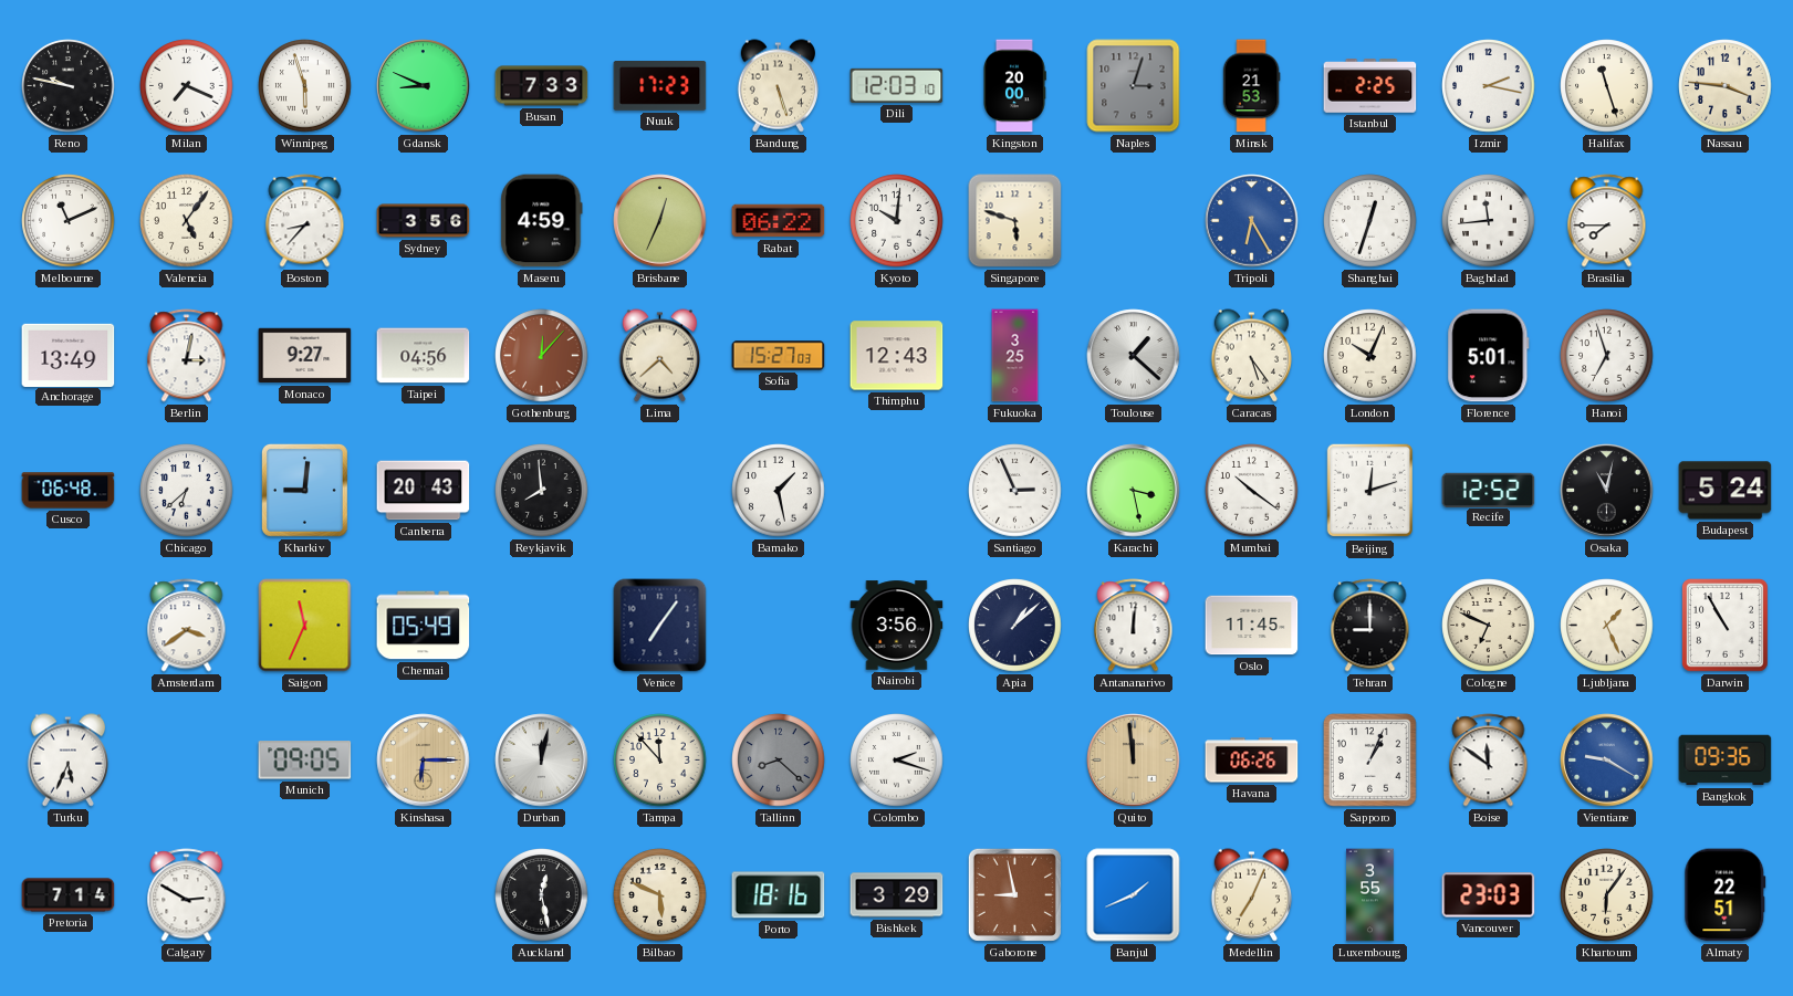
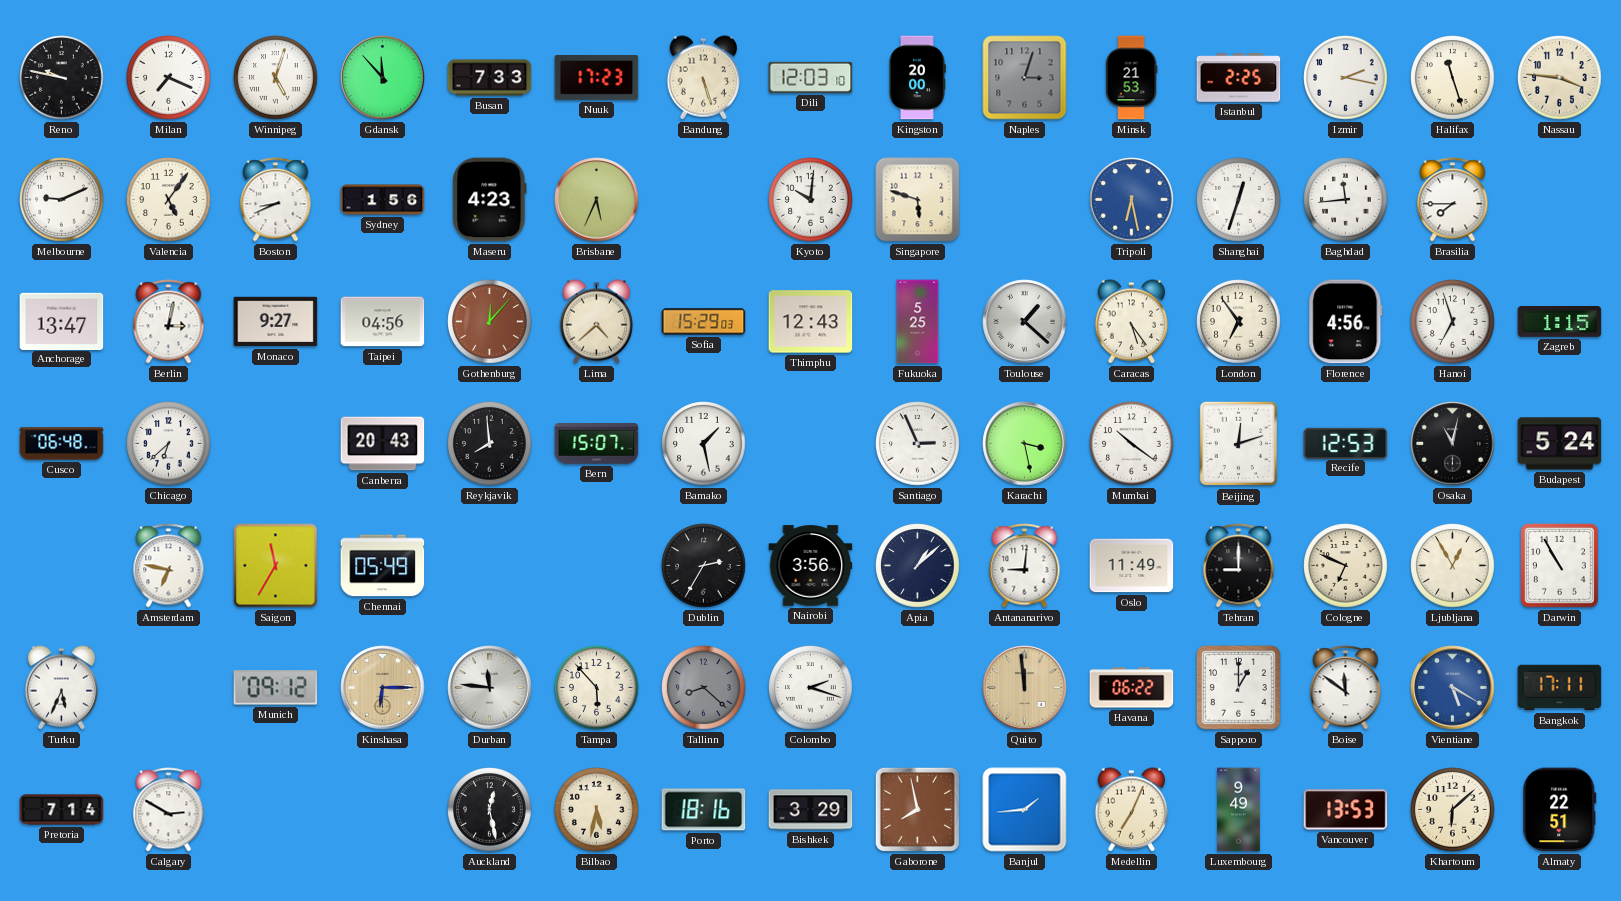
Winnipeg: 5:57 -> 5:03 (276, 78)
Gdansk: 8:49 -> 11:53 (383, 78)
Melbourne: 11:11 -> 9:11 (62, 200)
Boston: 8:37 -> 8:41 (276, 200)
Sydney: 3:56 -> 1:56 (383, 200)
Maseru: 4:59 -> 4:23 (490, 200)
Brisbane: 12:34 -> 5:34 (597, 200)
Rabat: 06:22 -> none (779, 221)
Tripoli: 6:25 -> 6:28 (1132, 200)
Anchorage: 13:49 -> 13:47 (62, 321)
Sofia: 15:27 -> 15:29 (704, 322)
Fukuoka: 3:25 -> 5:25 (918, 322)
London: 10:04 -> 6:54 (1239, 322)
Florence: 5:01 -> 4:56 (1346, 322)
Zagreb: none -> 1:15 (1560, 322)
Kharkiv: 9:01 -> none (304, 490)
Bern: none -> 15:07 (597, 444)
Recife: 12:52 -> 12:53 (1346, 443)
Amsterdam: 3:39 -> 6:47 (169, 566)
Saigon: 11:34 -> 11:35 (276, 566)
Venice: 7:06 -> none (660, 626)
Dublin: none -> 2:35 (704, 566)
Antananarivo: 12:01 -> 9:01 (1025, 566)
Oslo: 11:45 -> 11:49 (1132, 566)
Ljubljana: 1:26 -> 12:55 (1453, 566)
Munich: 09:05 -> 09:12 (276, 688)
Durban: 12:02 -> 11:46 (490, 688)
Tampa: 11:53 -> 5:53 (597, 688)
Havana: 06:26 -> 06:22 (1132, 688)
Sapporo: 1:04 -> 1:00 (1238, 687)
Vientiane: 9:20 -> 5:20 (1453, 688)
Bangkok: 09:36 -> 17:11 (1560, 688)
Bilbao: 5:49 -> 5:32 (597, 810)
Gaborone: 8:58 -> 7:58 (917, 809)
Banjul: 1:41 -> 1:44 (1025, 810)
Luxembourg: 3:55 -> 9:49 (1239, 810)
Vancouver: 23:03 -> 13:53 (1346, 810)
Khartoum: 6:06 -> 6:08 (1453, 810)
